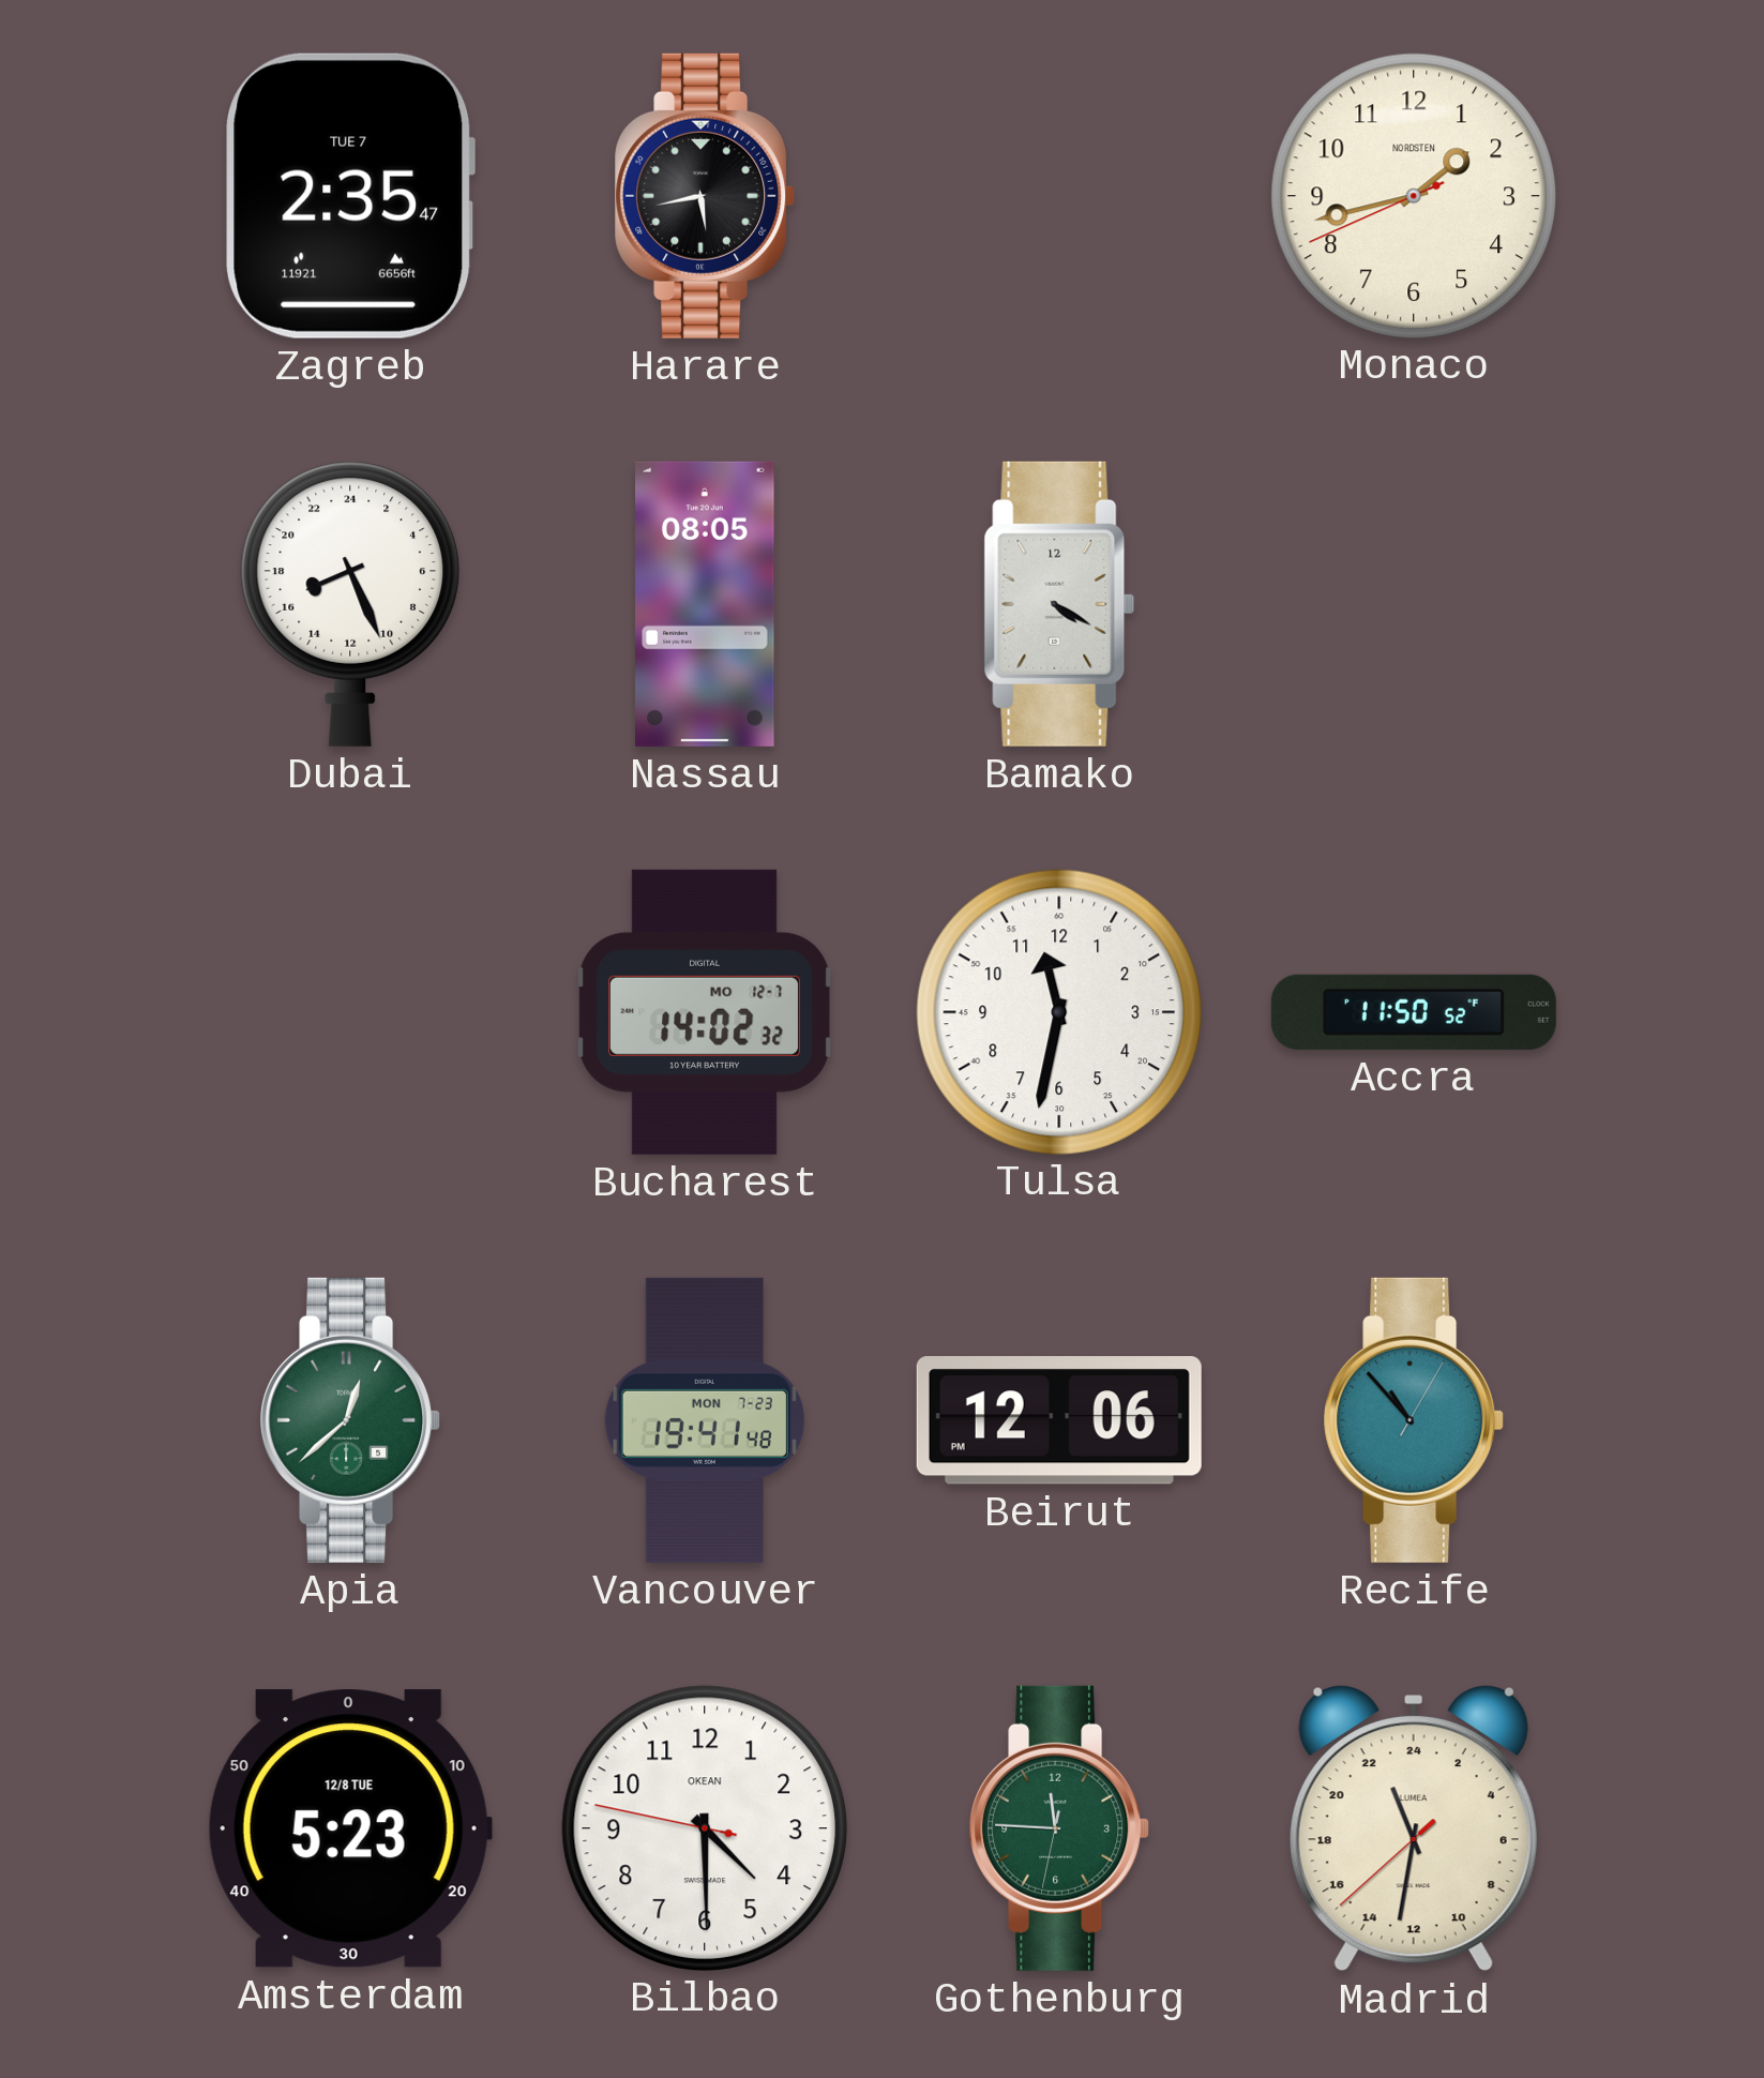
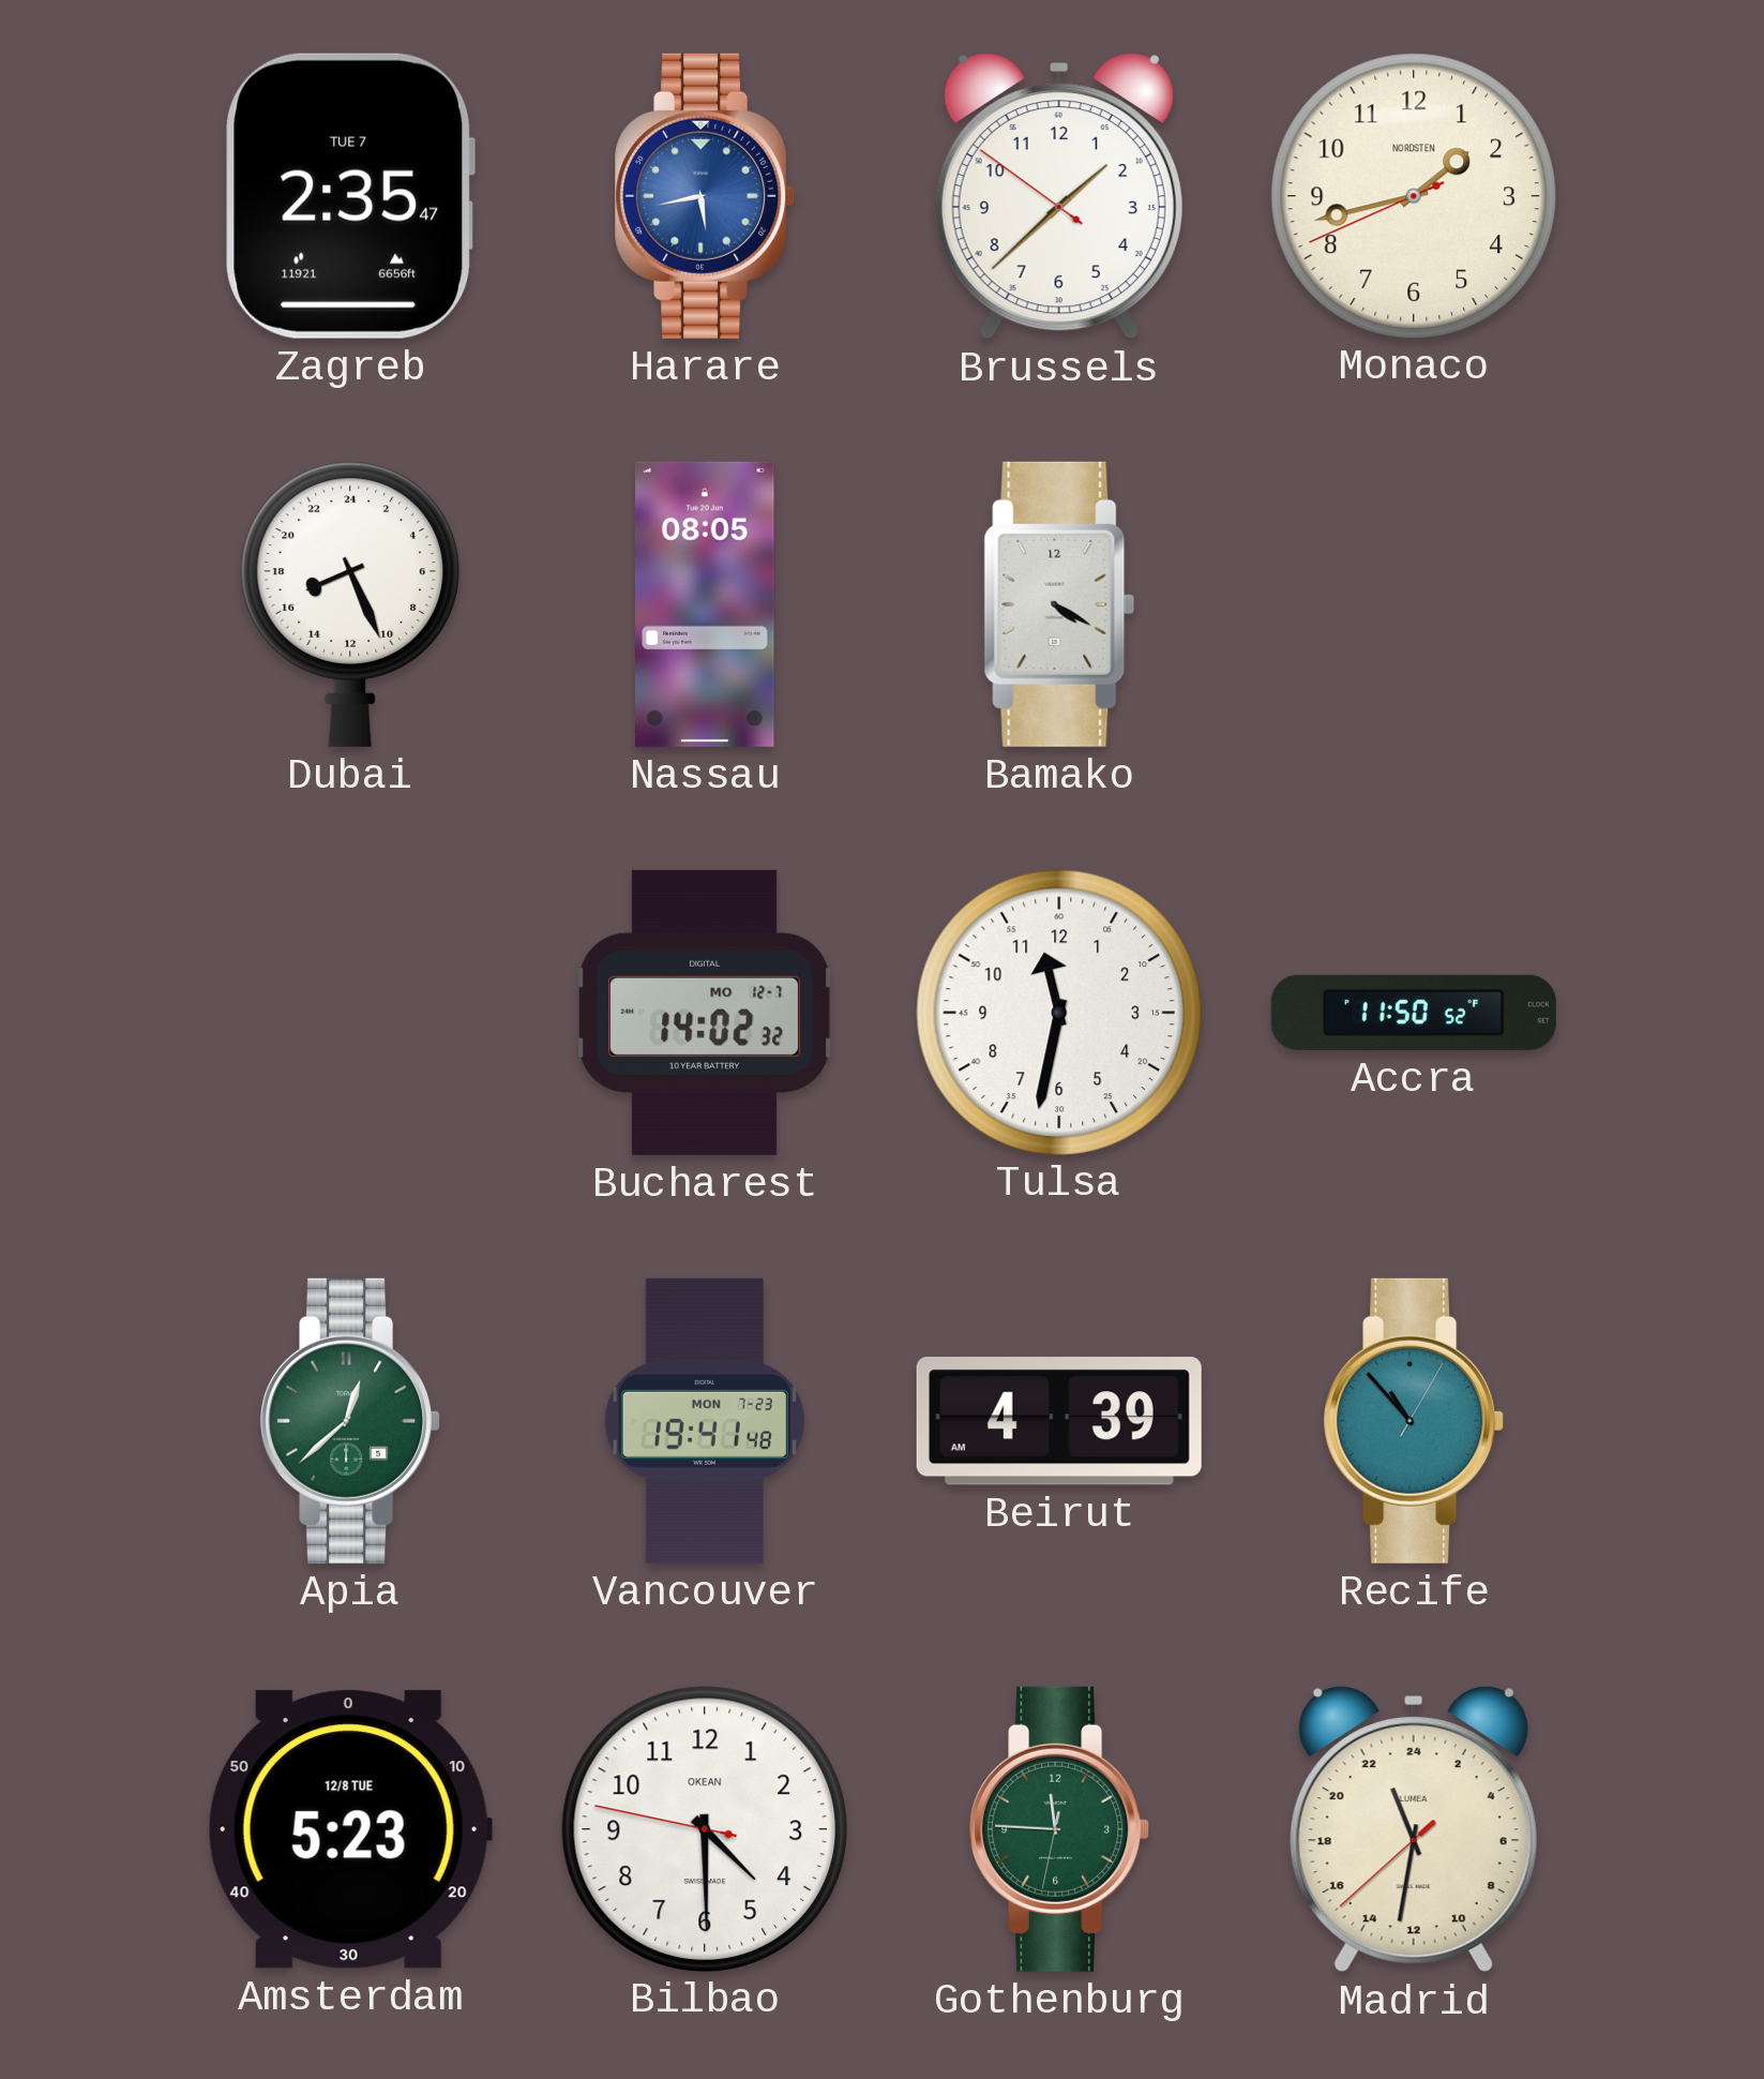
Harare dial: black -> blue (705, 196)
Brussels: none -> 1:37 (1059, 197)
Beirut: 12:06 -> 4:39 (1059, 1422)
